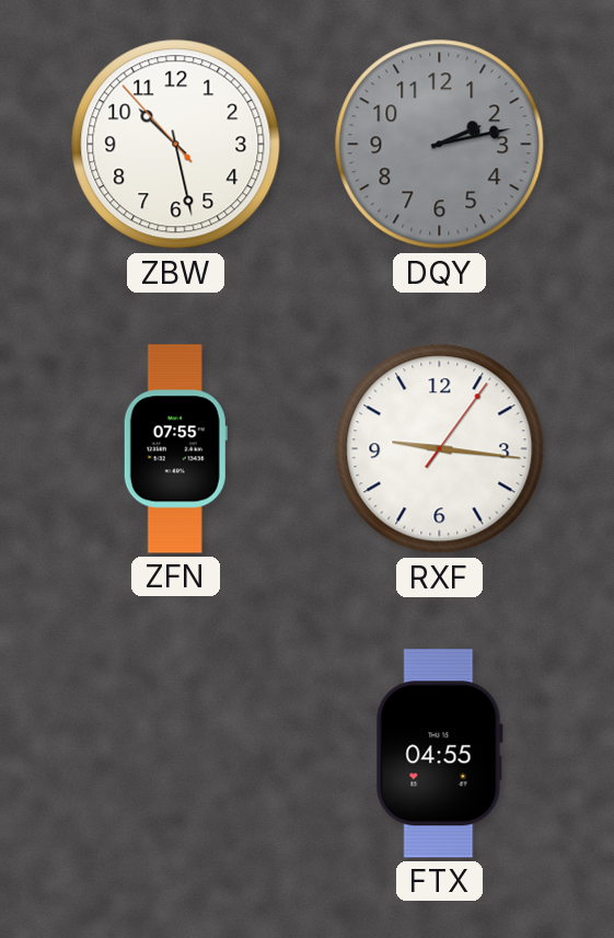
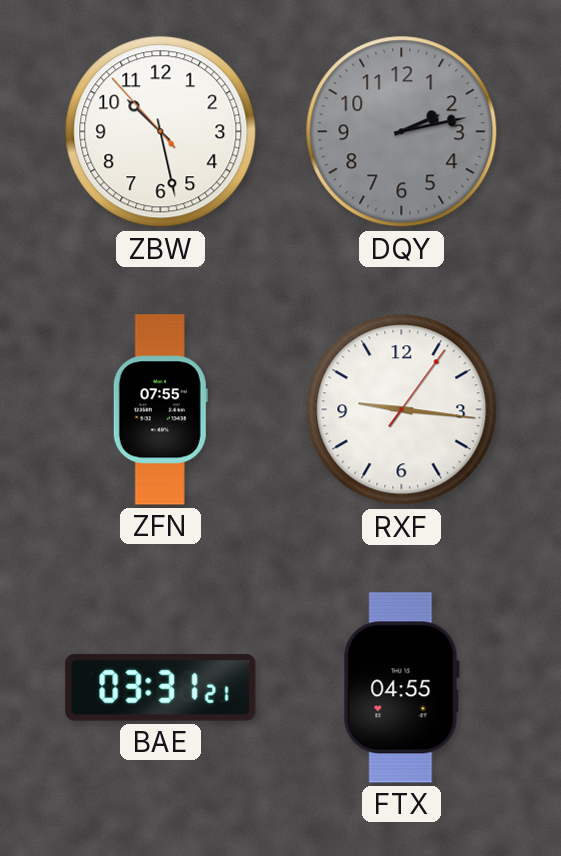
BAE: none -> 03:31 (161, 687)
